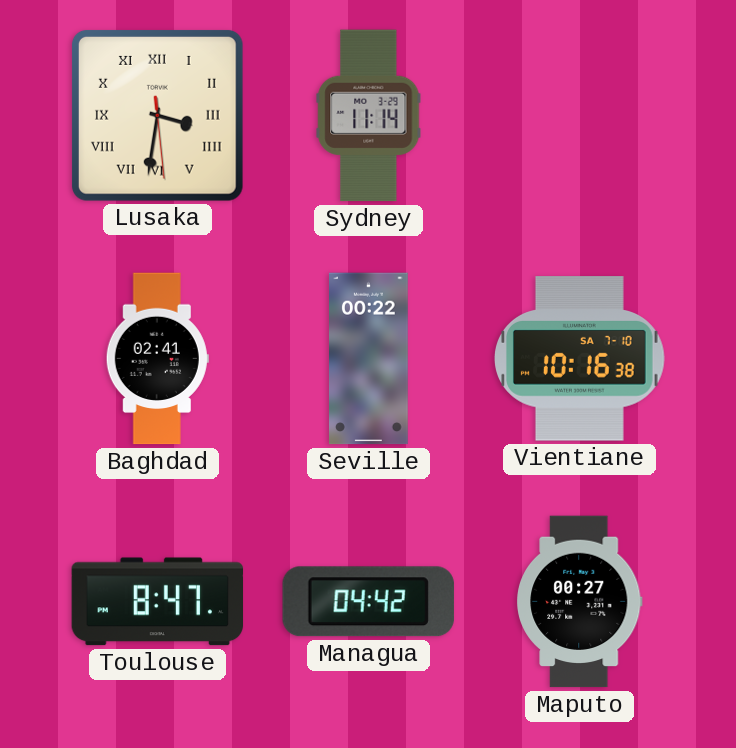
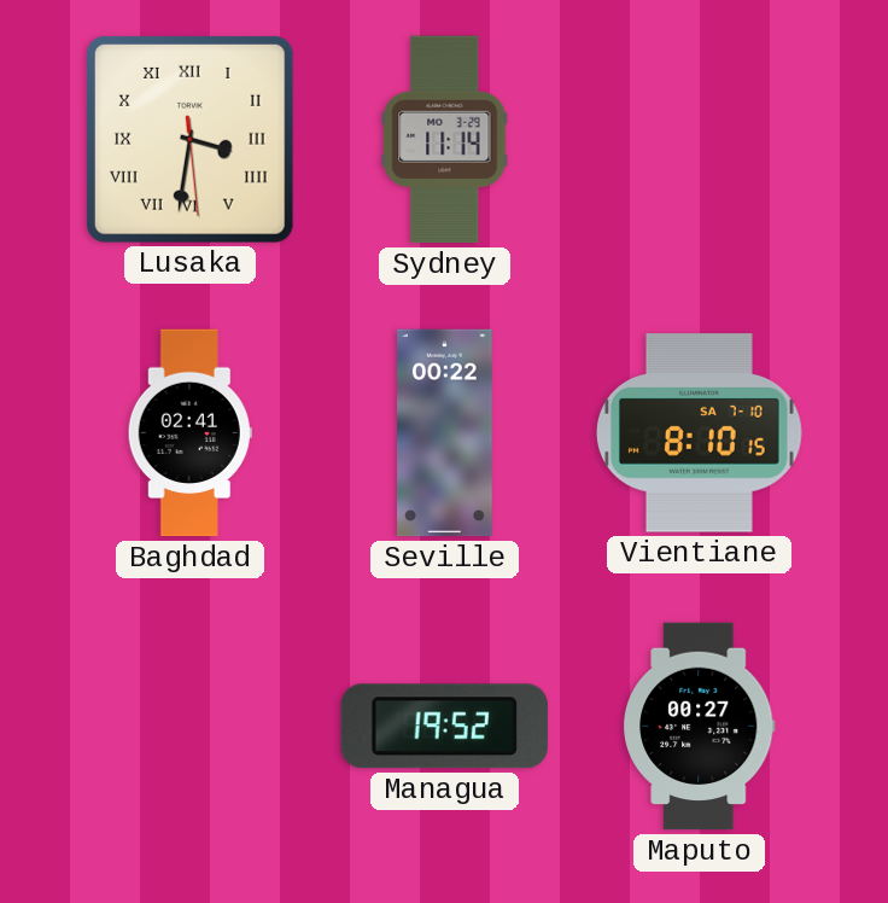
Vientiane: 10:16 -> 8:10 (700, 433)
Toulouse: 8:47 -> none (158, 602)
Managua: 04:42 -> 19:52 (444, 727)
